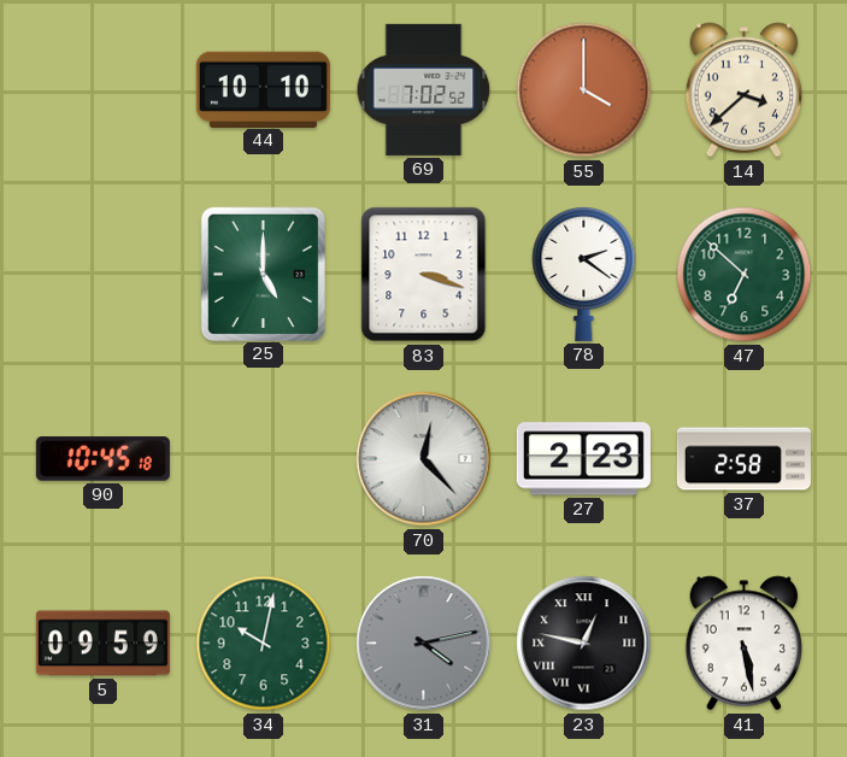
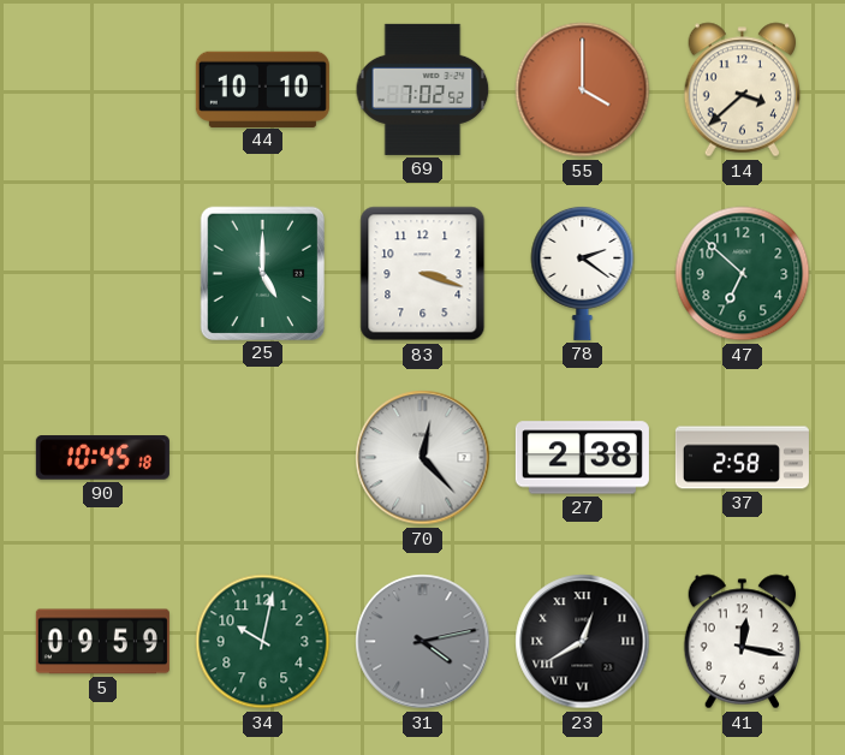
27: 2:23 -> 2:38 (582, 458)
23: 12:47 -> 12:40 (583, 642)
41: 5:28 -> 12:17 (742, 642)
